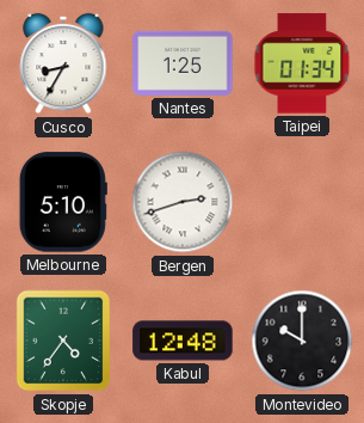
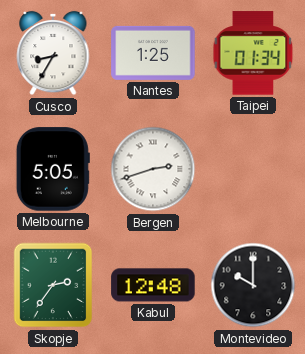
Melbourne: 5:10 -> 5:05 (53, 169)
Skopje: 4:36 -> 2:36 (53, 285)
